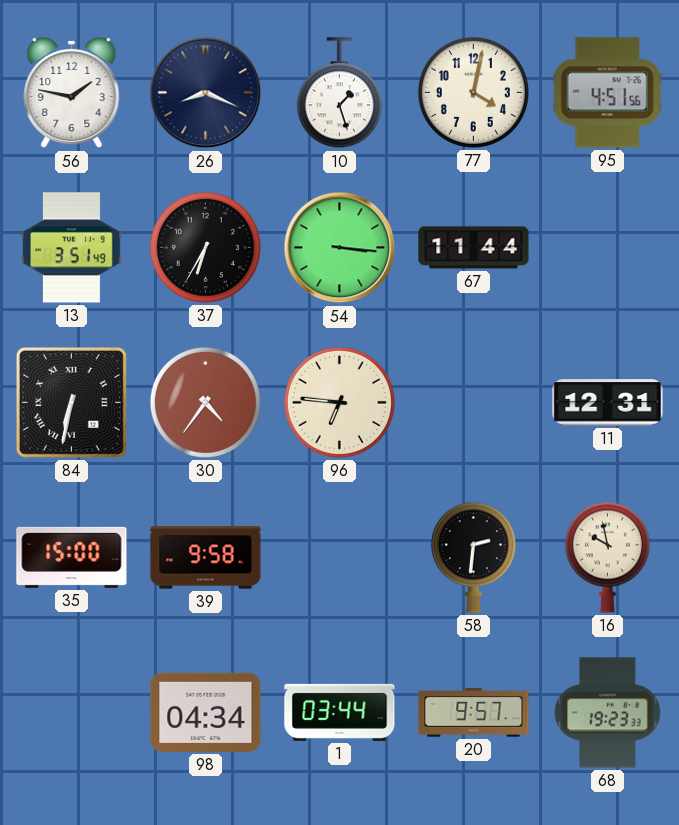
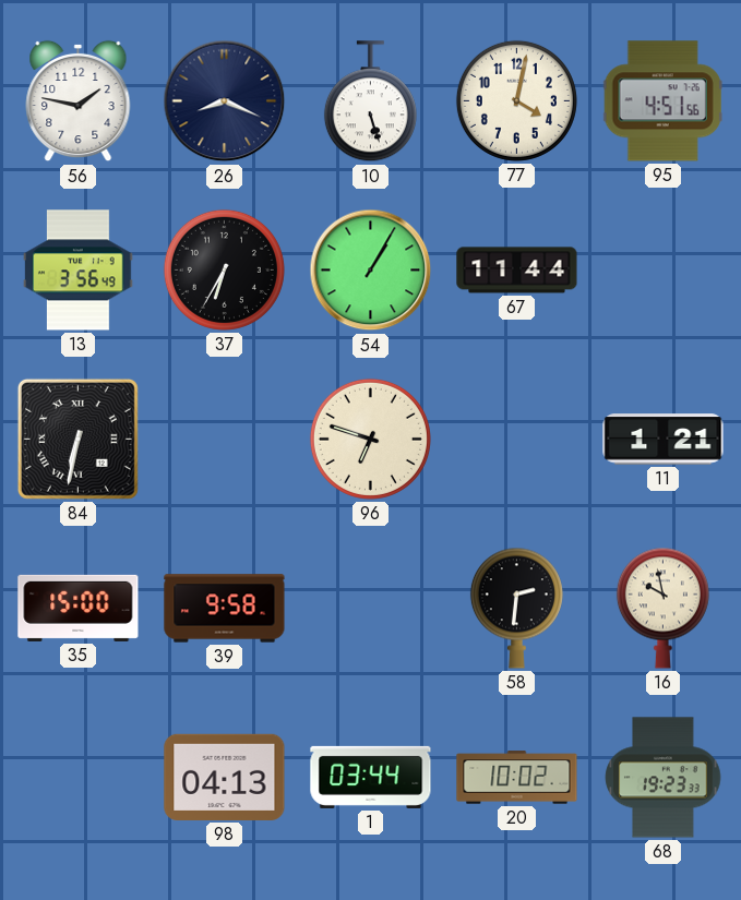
10: 1:27 -> 5:27 (370, 101)
13: 3:51 -> 3:56 (79, 271)
54: 3:16 -> 1:05 (371, 271)
30: 4:36 -> none (205, 402)
96: 6:46 -> 6:48 (370, 439)
11: 12:31 -> 1:21 (664, 440)
98: 04:34 -> 04:13 (225, 777)
20: 9:57 -> 10:02 (517, 778)
